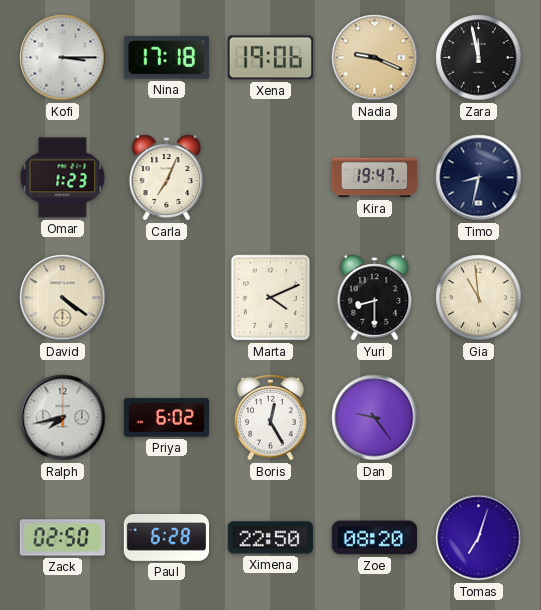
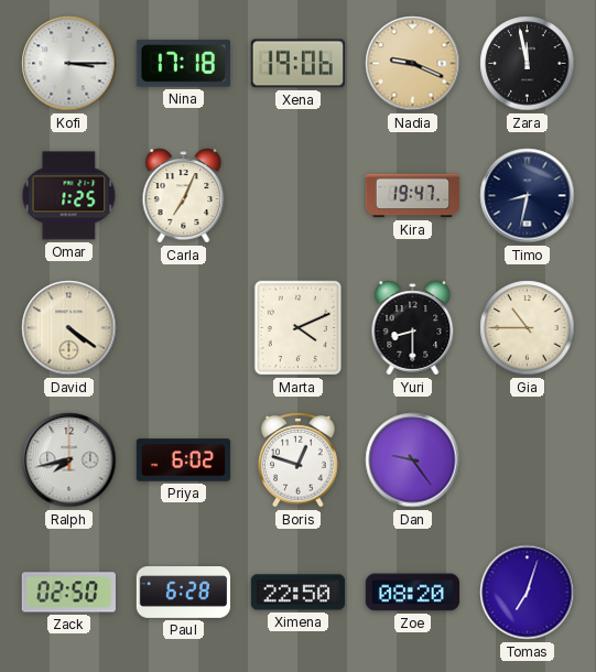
Omar: 1:23 -> 1:25 (69, 196)
Gia: 10:59 -> 10:45 (528, 328)
Boris: 12:25 -> 12:48 (299, 459)
